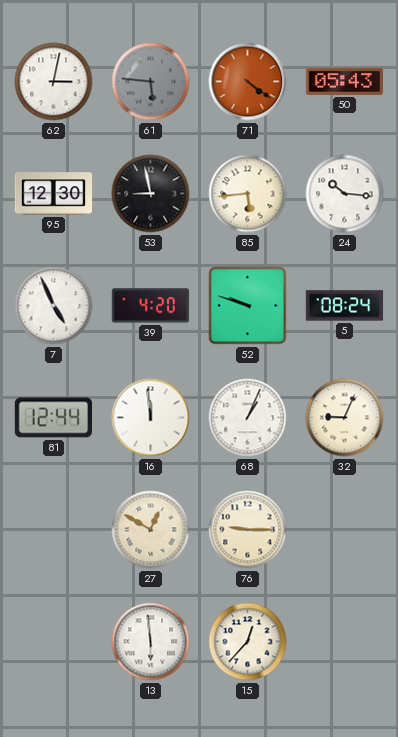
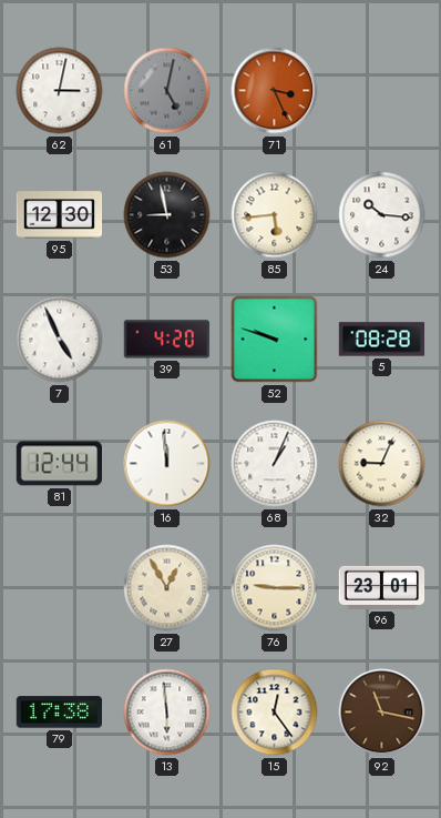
61: 5:46 -> 5:02 (167, 91)
71: 4:21 -> 3:26 (275, 91)
50: 05:43 -> none (345, 81)
5: 08:24 -> 08:28 (382, 340)
27: 12:50 -> 12:55 (167, 588)
96: none -> 23:01 (382, 587)
79: none -> 17:38 (59, 713)
15: 12:37 -> 12:24 (275, 713)
92: none -> 11:17 (382, 713)
